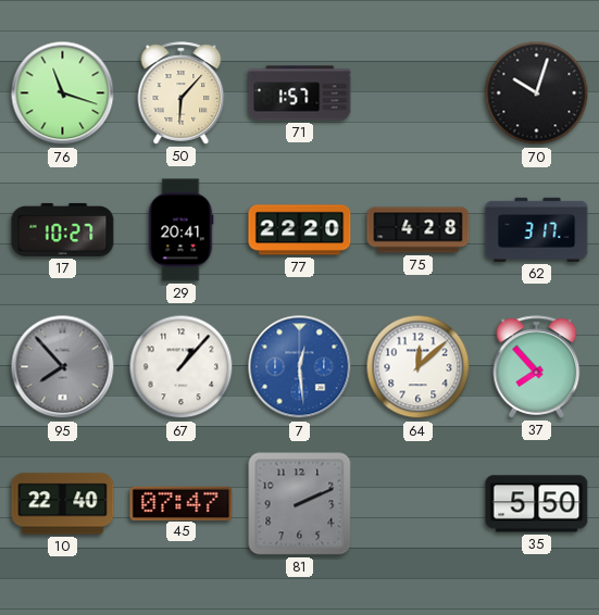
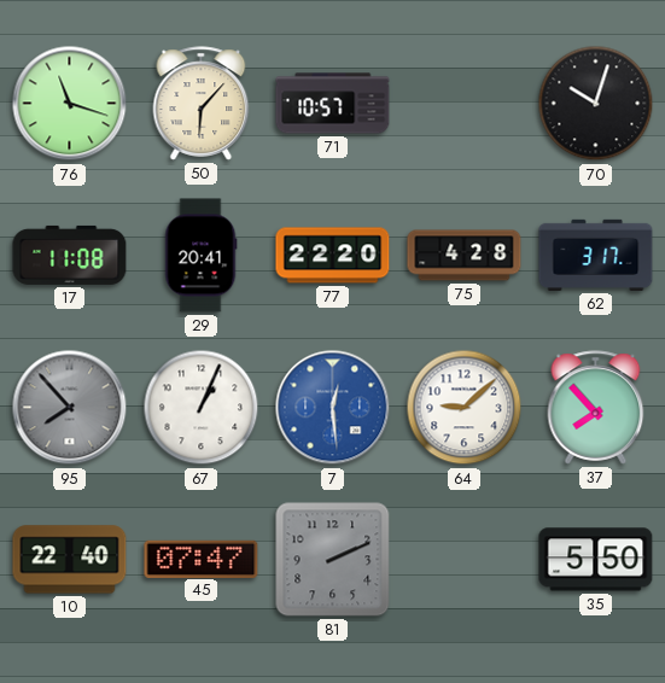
71: 1:57 -> 10:57 (333, 104)
17: 10:27 -> 11:08 (70, 255)
67: 1:07 -> 1:04 (202, 408)
64: 12:08 -> 9:08 (465, 408)
